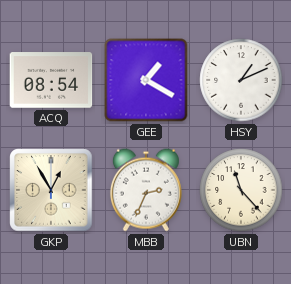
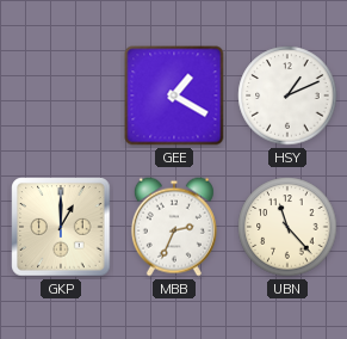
ACQ: 08:54 -> none (51, 80)
GKP: 12:55 -> 1:00 (61, 227)
